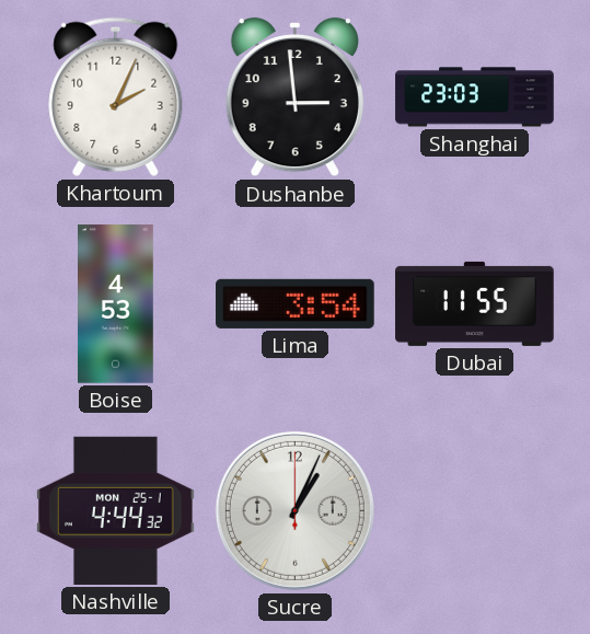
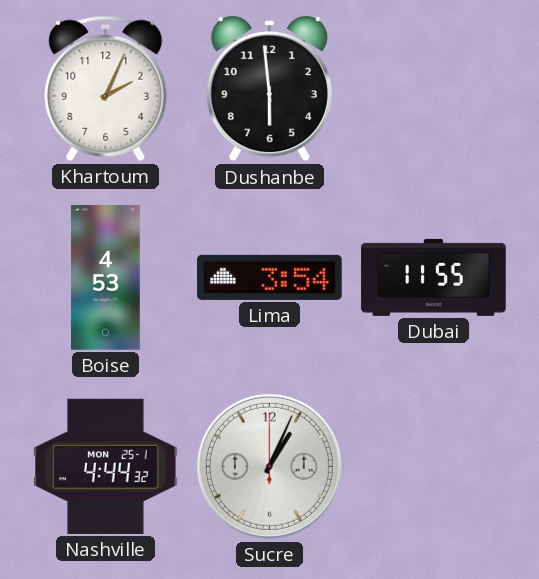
Dushanbe: 2:59 -> 5:59 (269, 89)
Shanghai: 23:03 -> none (475, 97)
